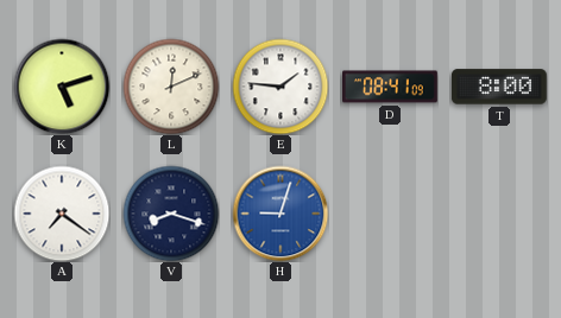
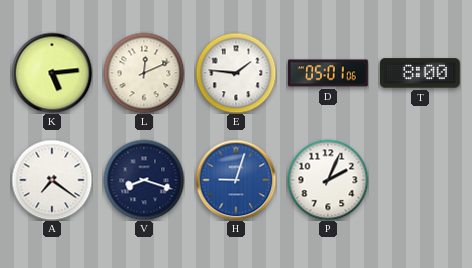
K: 5:12 -> 5:14 (52, 73)
D: 08:41 -> 05:01 (329, 73)
P: none -> 2:04 (328, 180)
